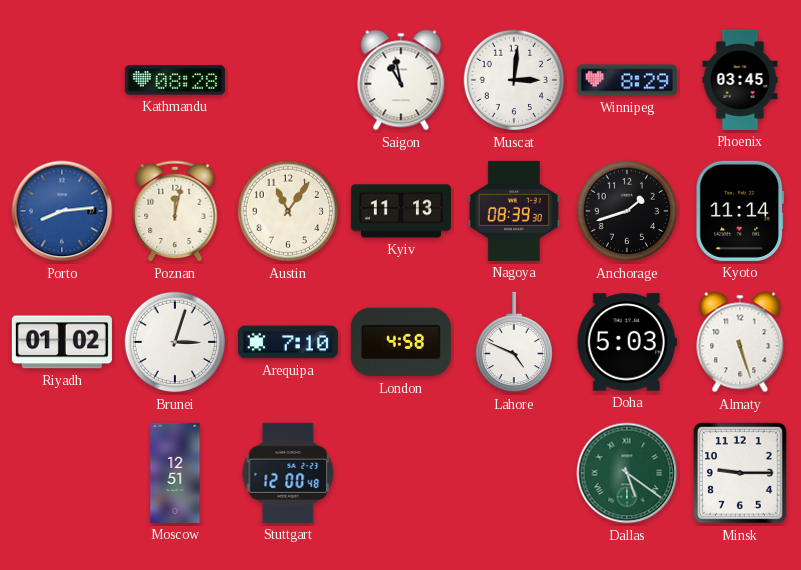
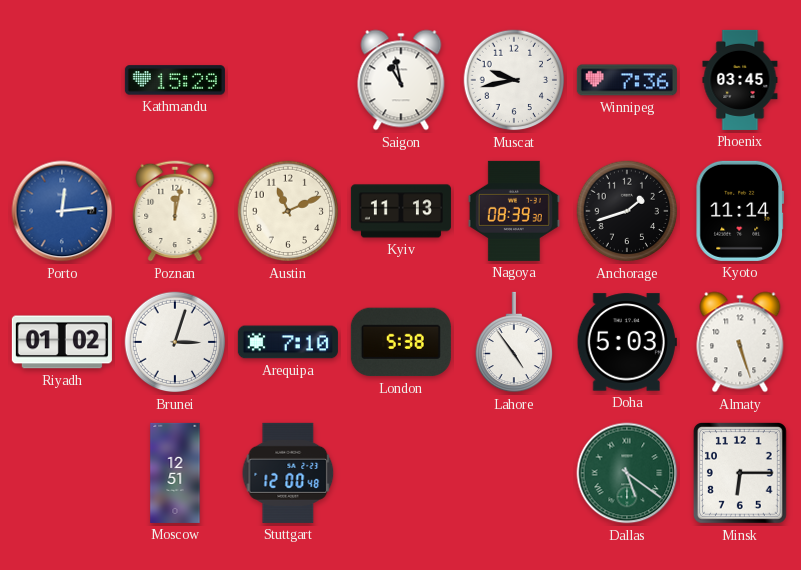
Kathmandu: 08:28 -> 15:29 (175, 80)
Muscat: 3:01 -> 9:43 (514, 80)
Winnipeg: 8:29 -> 7:36 (627, 80)
Porto: 8:14 -> 12:14 (62, 211)
Austin: 11:06 -> 11:11 (288, 211)
London: 4:58 -> 5:38 (401, 342)
Lahore: 4:49 -> 4:54 (513, 342)
Minsk: 9:15 -> 6:15 (740, 474)
